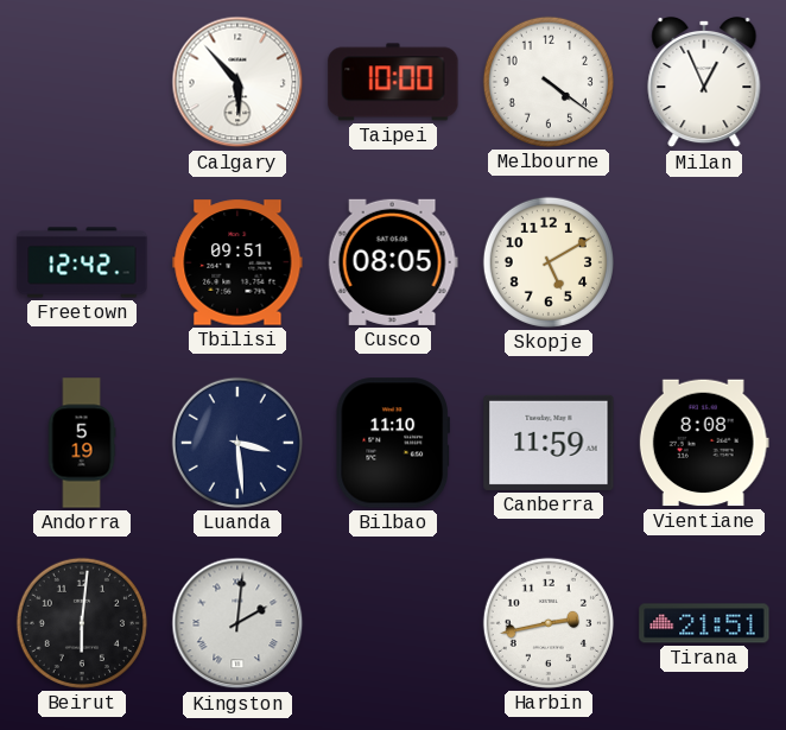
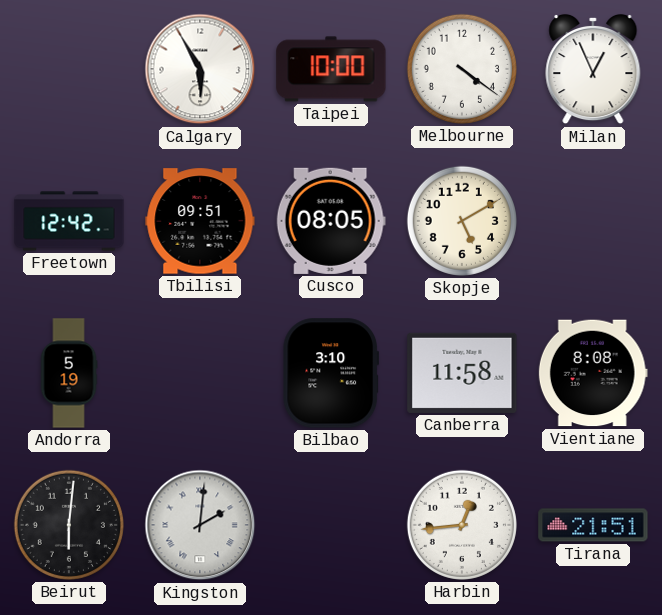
Calgary: 5:53 -> 5:55 (200, 69)
Luanda: 3:29 -> none (237, 443)
Bilbao: 11:10 -> 3:10 (330, 373)
Canberra: 11:59 -> 11:58 (462, 373)
Harbin: 2:43 -> 12:44 (462, 525)
